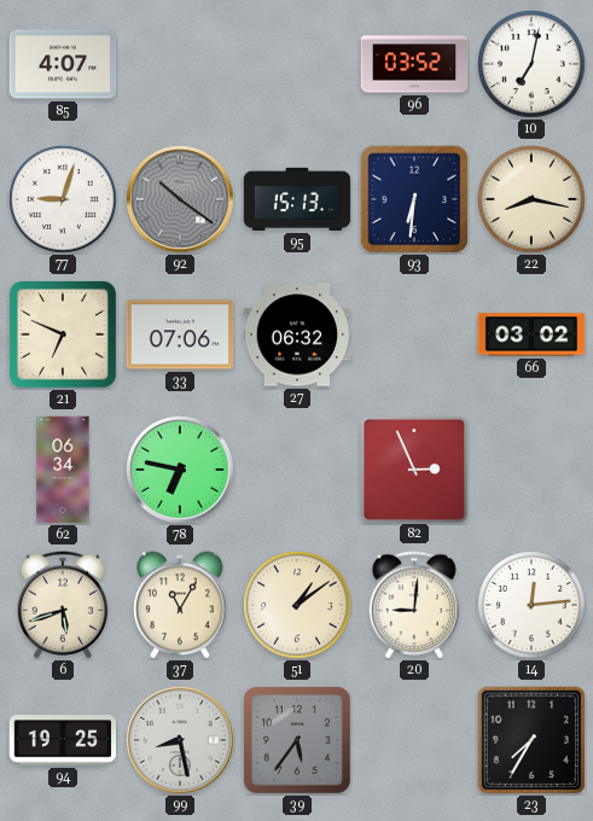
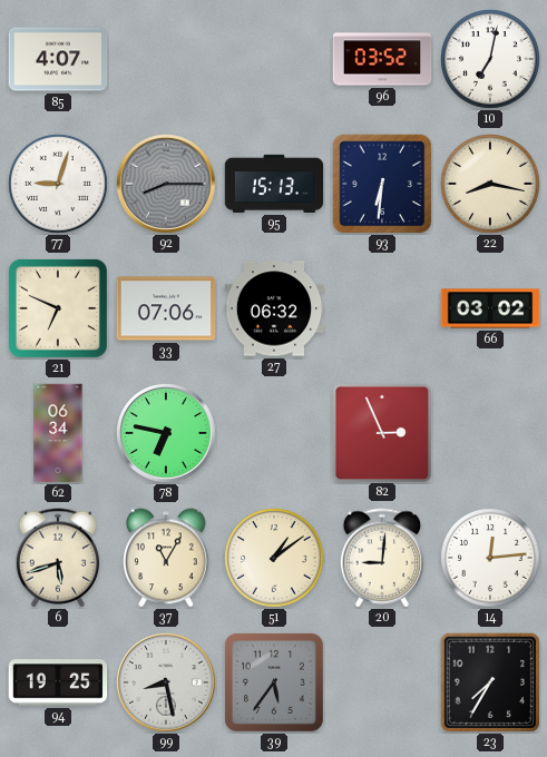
92: 10:21 -> 8:15 (166, 184)
